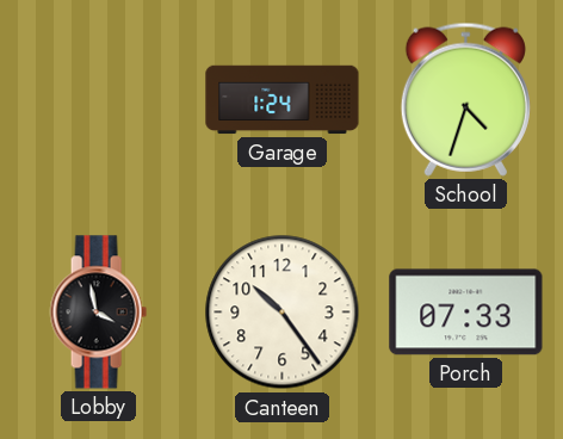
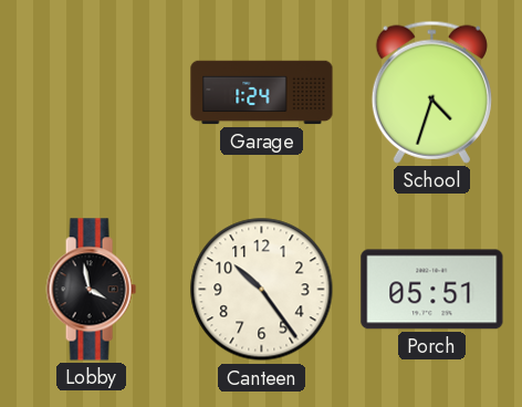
Porch: 07:33 -> 05:51 (432, 290)
